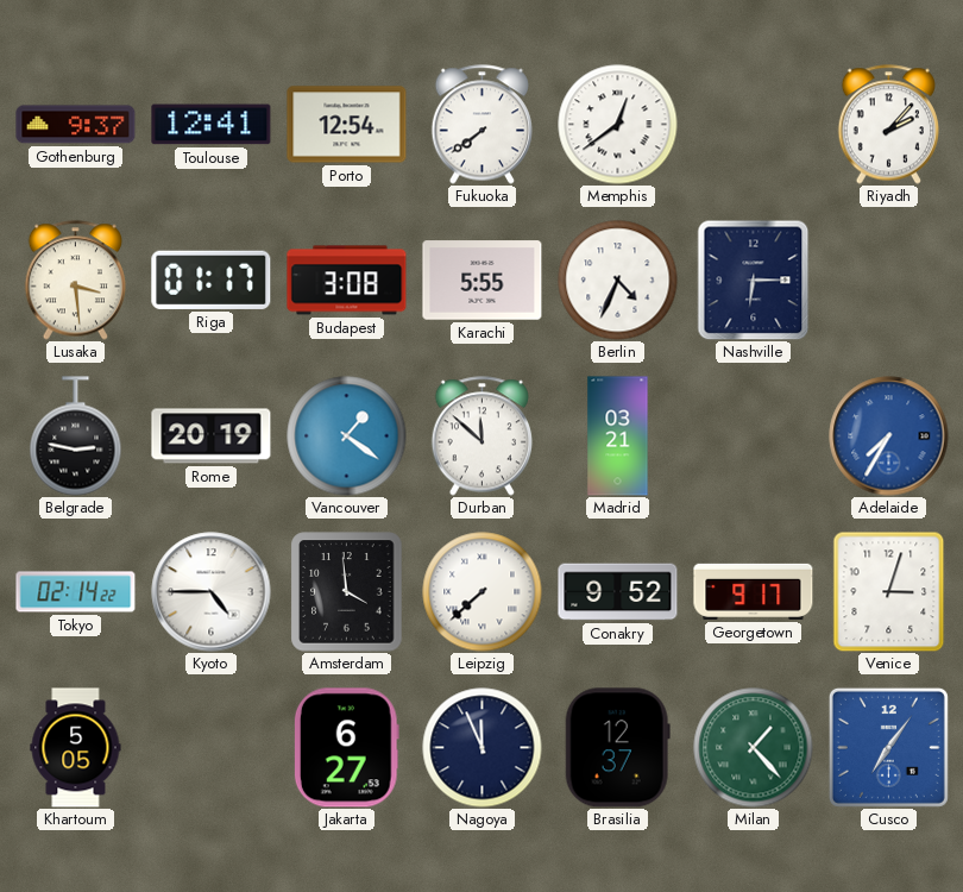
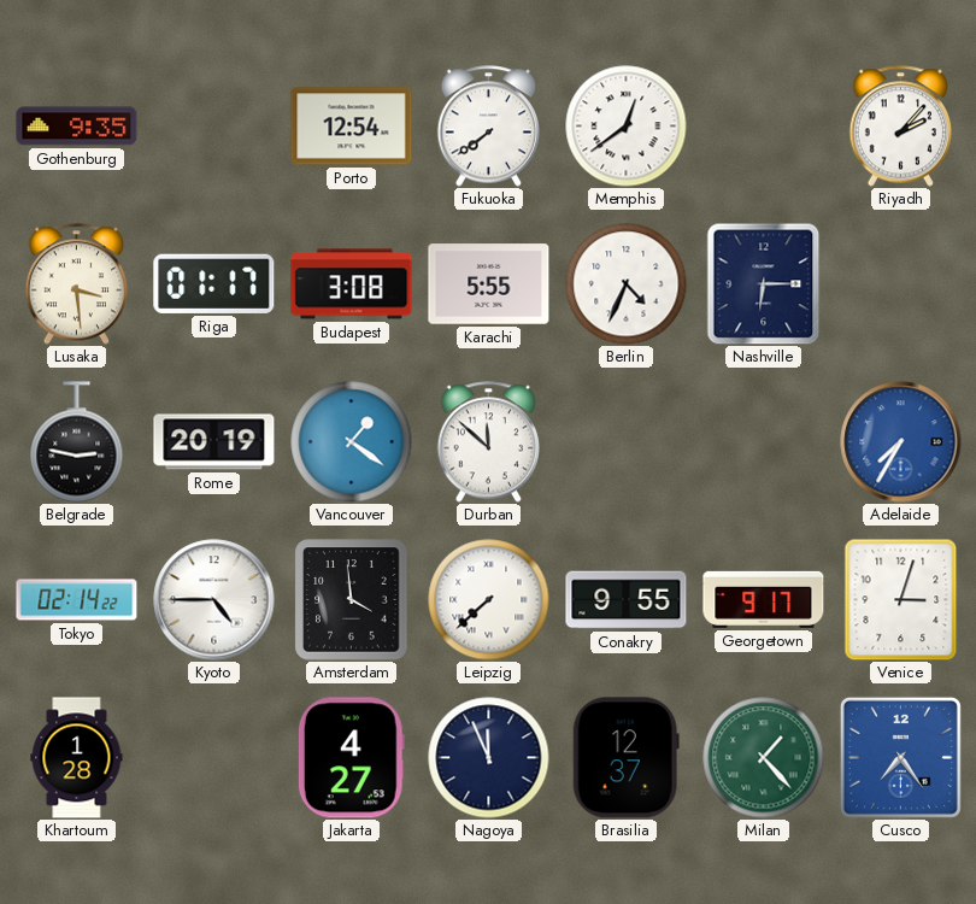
Gothenburg: 9:37 -> 9:35 (77, 127)
Toulouse: 12:41 -> none (212, 125)
Madrid: 03:21 -> none (618, 436)
Conakry: 9:52 -> 9:55 (627, 600)
Khartoum: 5:05 -> 1:28 (77, 758)
Jakarta: 6:27 -> 4:27 (351, 758)
Cusco: 7:06 -> 7:24 (900, 757)
